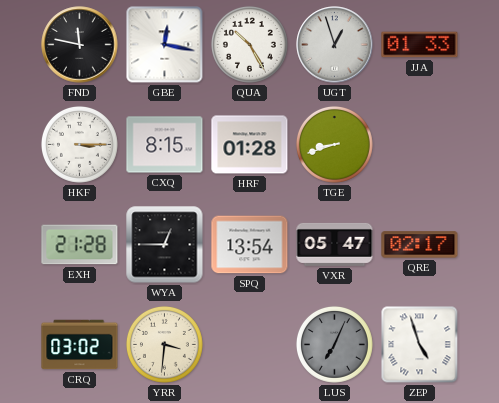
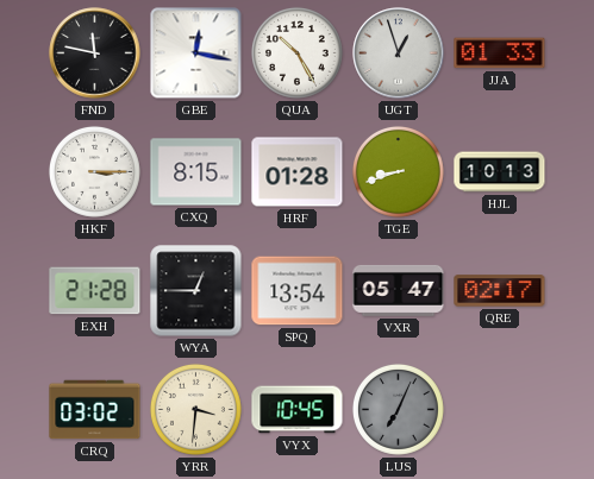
HJL: none -> 10:13 (500, 172)
VYX: none -> 10:45 (298, 410)
ZEP: 4:57 -> none (420, 345)
